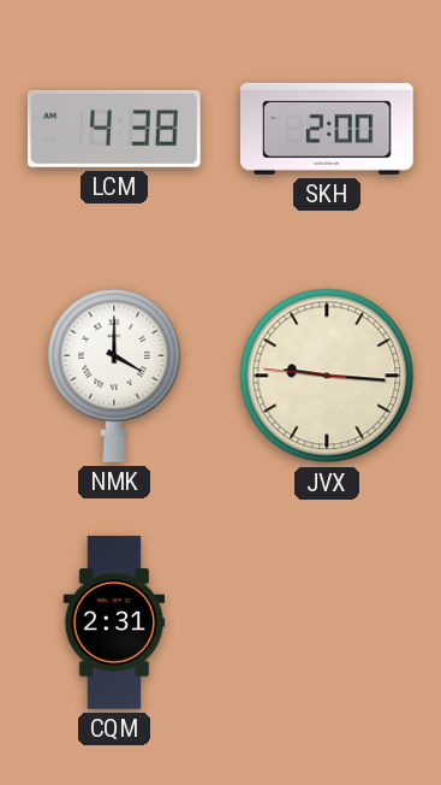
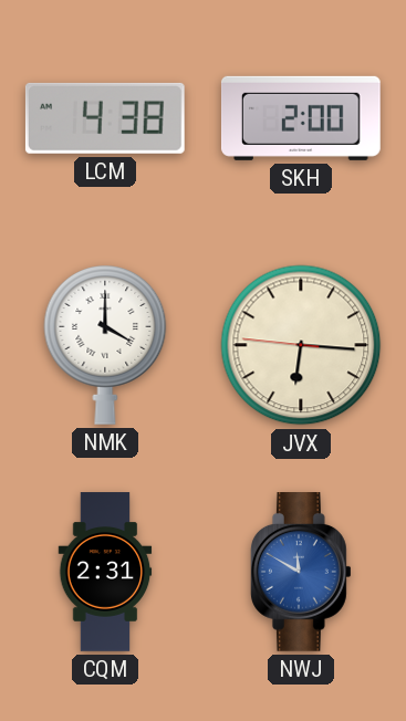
JVX: 9:15 -> 6:15 (301, 345)
NWJ: none -> 11:50 (301, 573)
